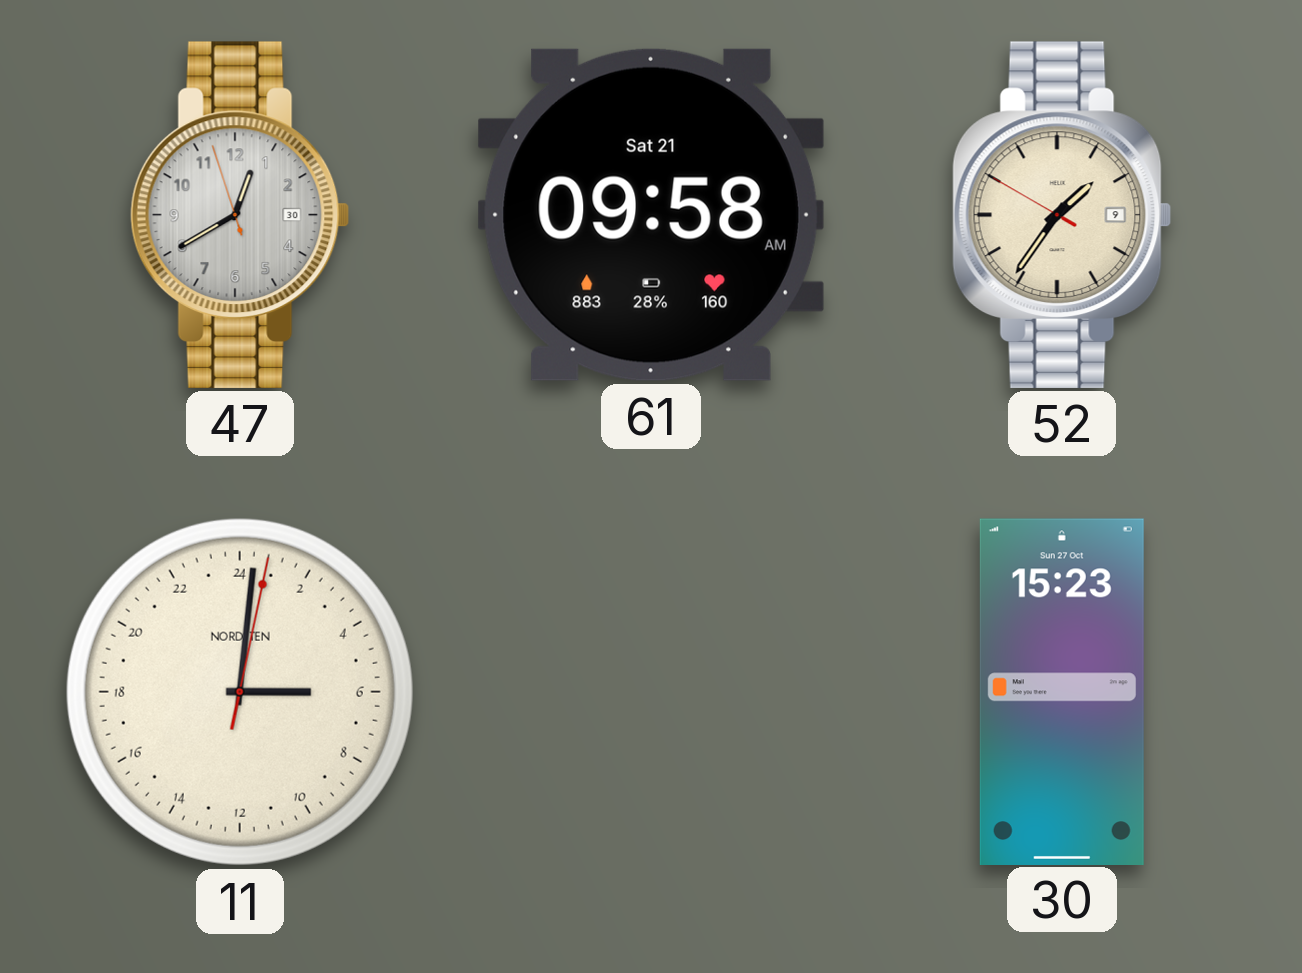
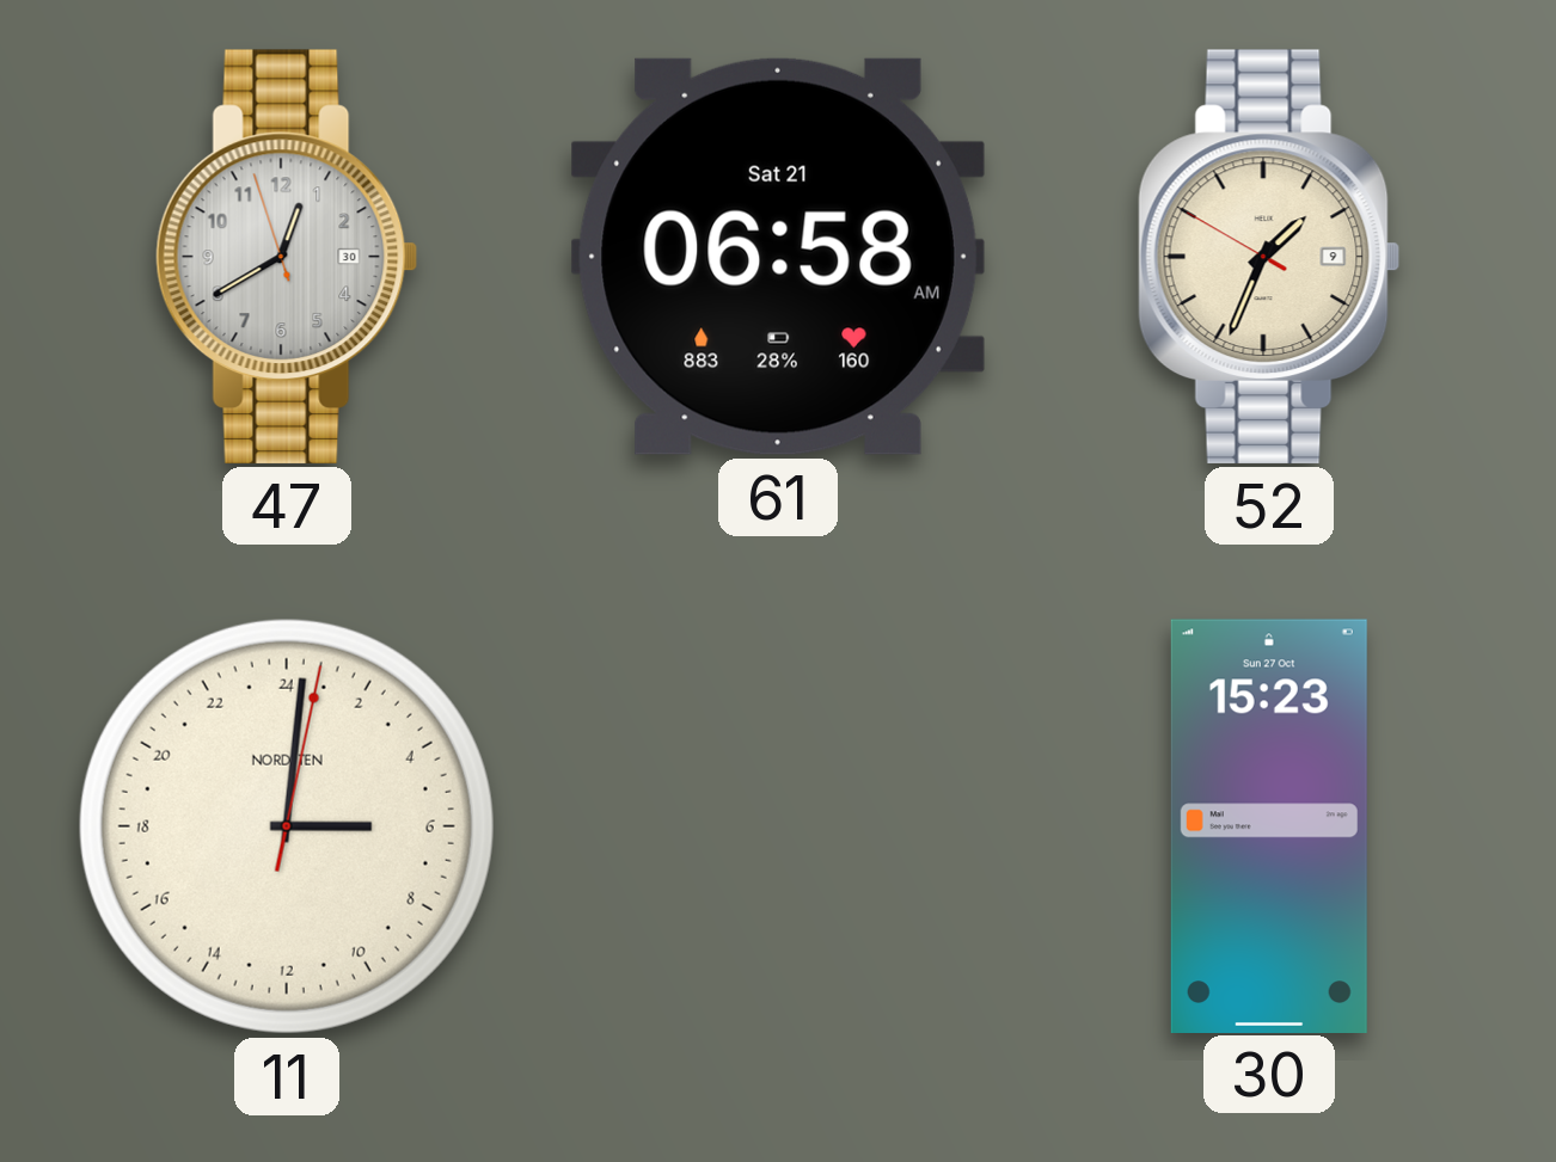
61: 09:58 -> 06:58 (778, 257)
52: 1:35 -> 1:33 (1269, 257)
